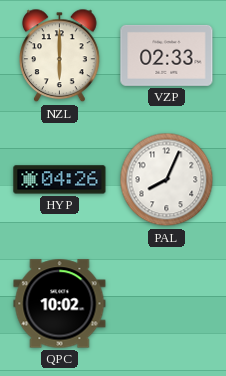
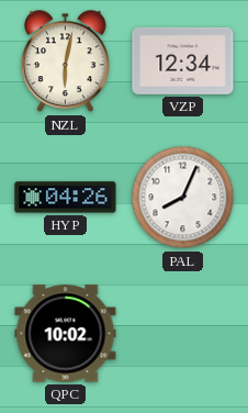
NZL: 6:00 -> 6:02 (66, 62)
VZP: 02:33 -> 12:34 (183, 60)
